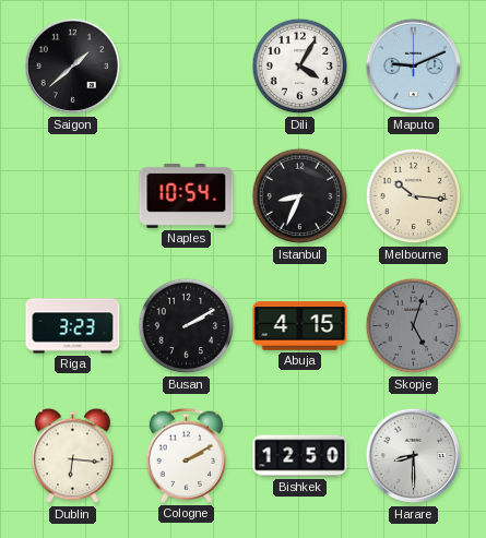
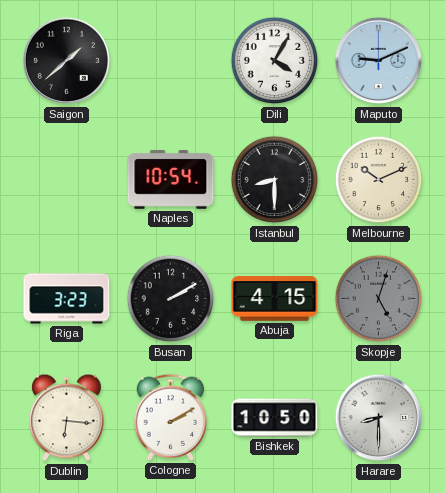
Istanbul: 8:34 -> 8:30 (275, 180)
Melbourne: 10:16 -> 10:11 (379, 180)
Bishkek: 12:50 -> 10:50 (275, 418)
